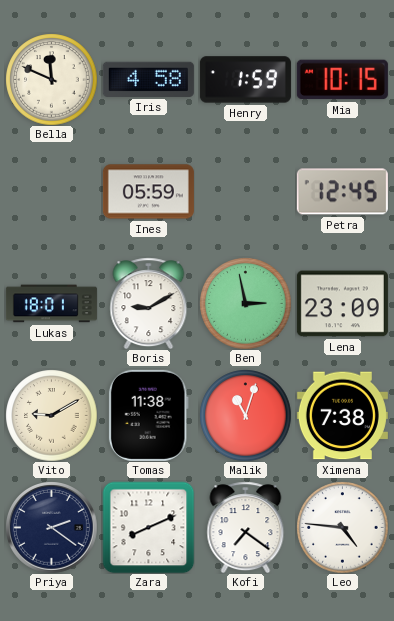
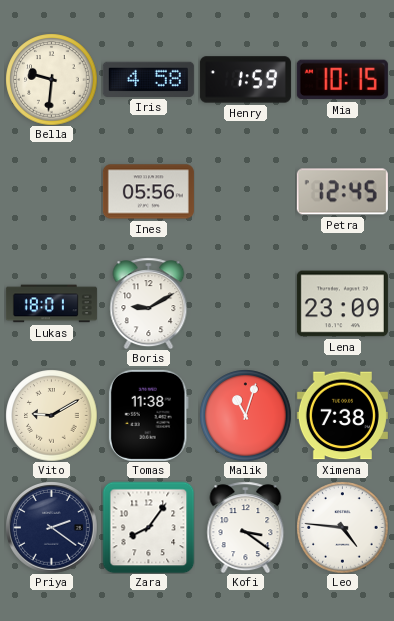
Bella: 11:49 -> 9:31 (51, 79)
Ines: 05:59 -> 05:56 (148, 192)
Ben: 2:58 -> none (245, 303)
Zara: 8:11 -> 8:06 (148, 527)
Kofi: 7:21 -> 3:21 (246, 527)
